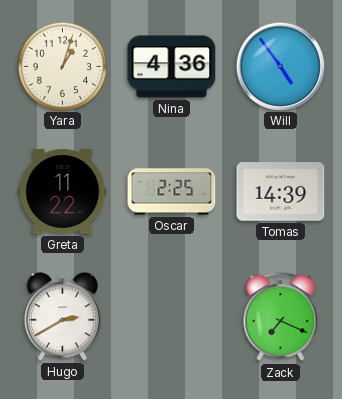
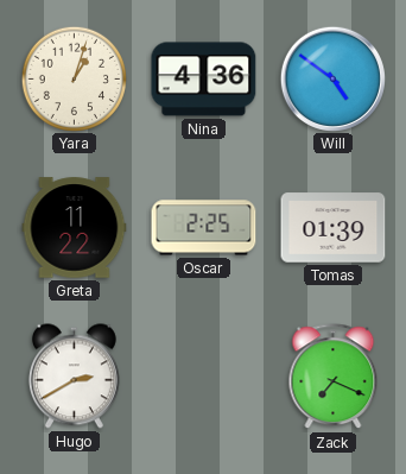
Will: 4:54 -> 4:51 (332, 78)
Tomas: 14:39 -> 01:39 (334, 228)
